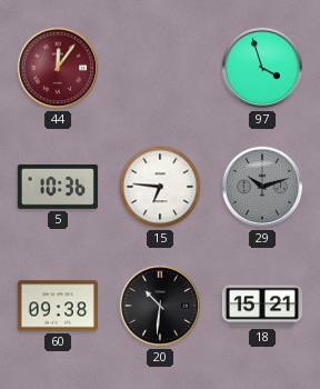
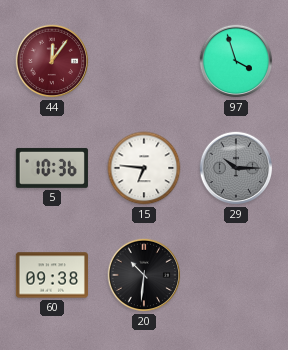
29: 10:12 -> 10:15 (236, 168)
18: 15:21 -> none (261, 306)
